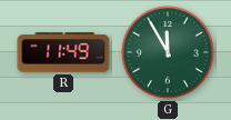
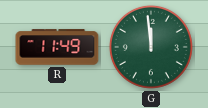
G: 11:55 -> 11:59 (151, 47)
